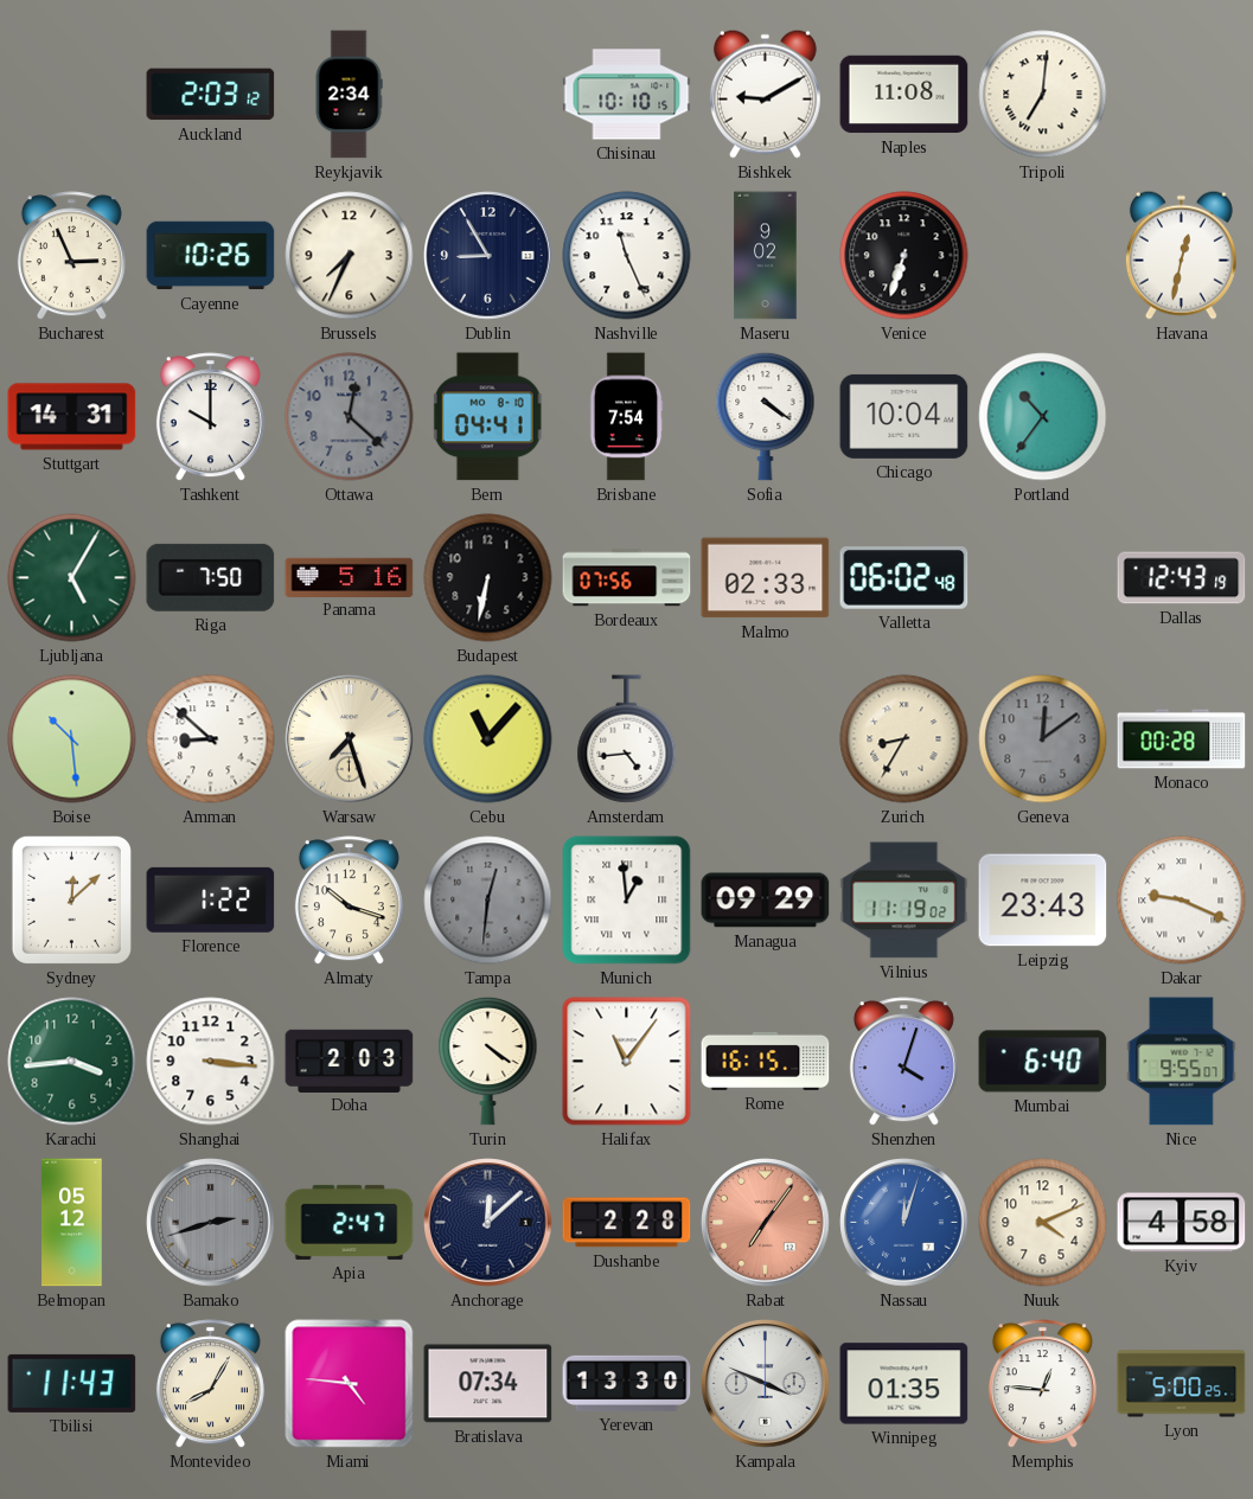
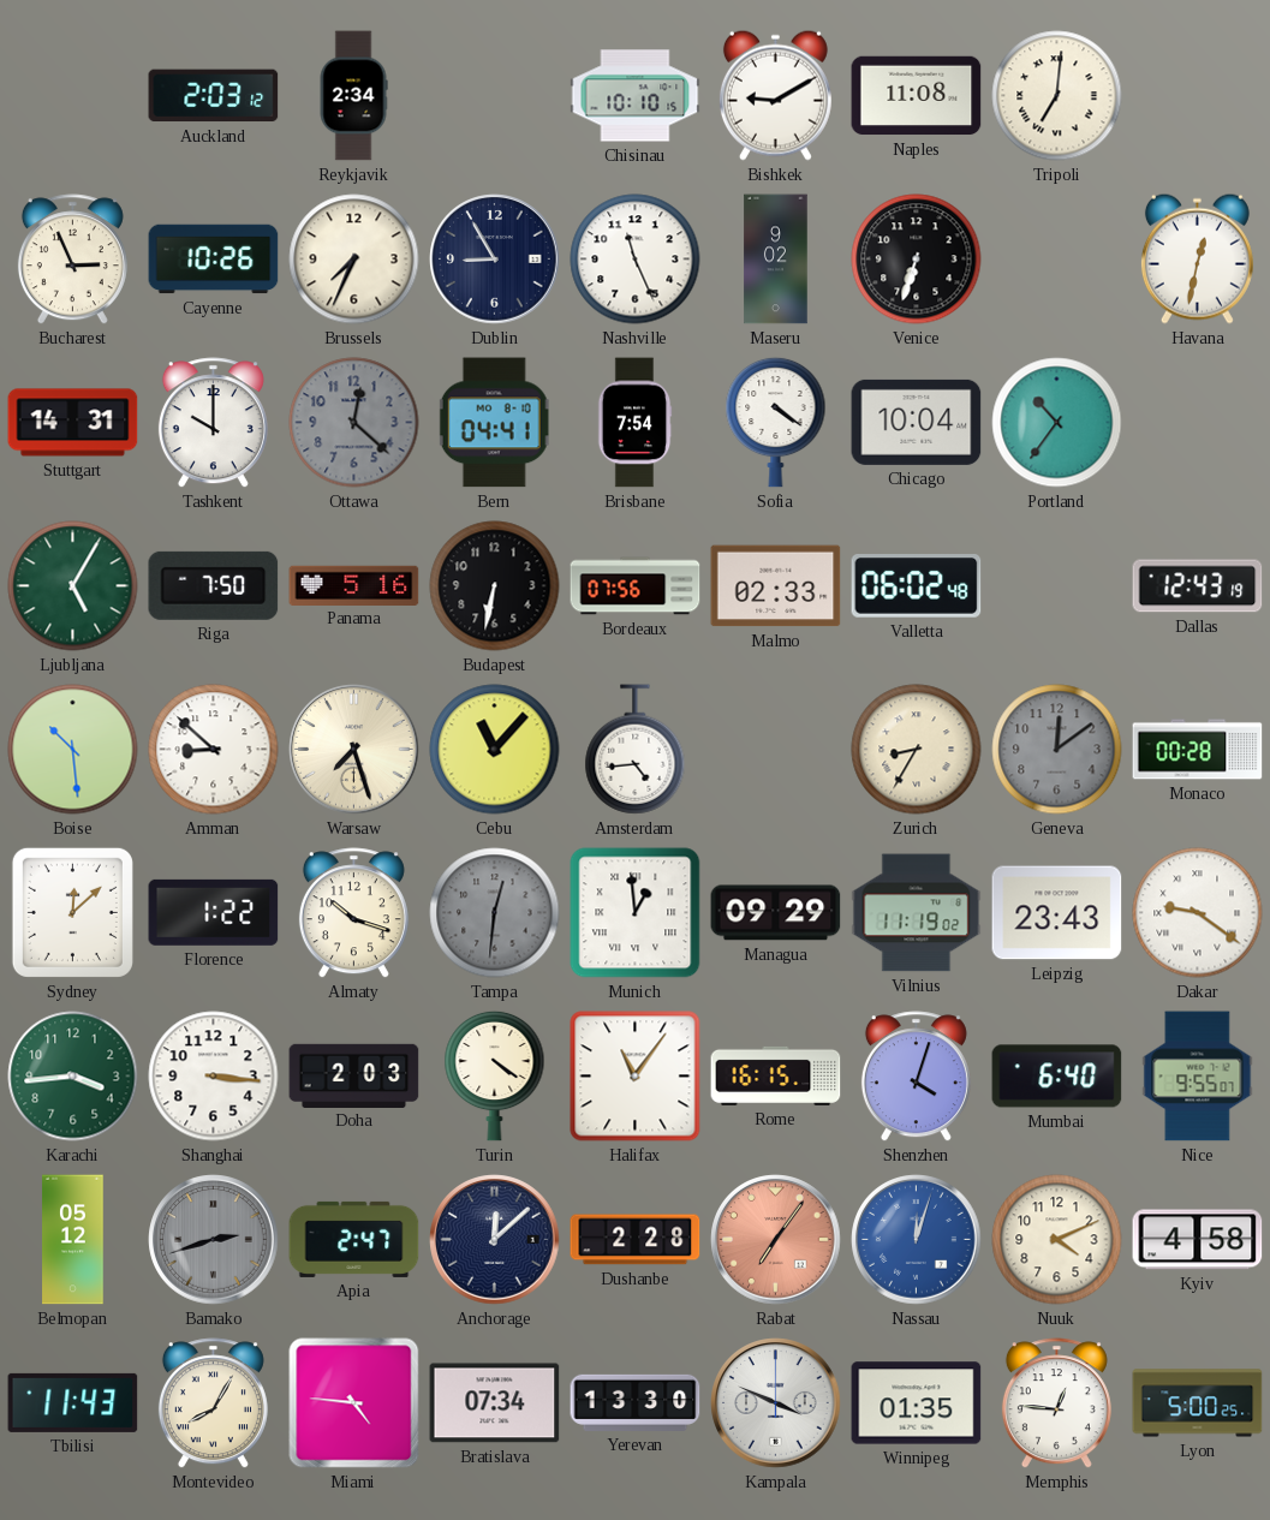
Dakar: 9:19 -> 9:21 (1198, 913)
